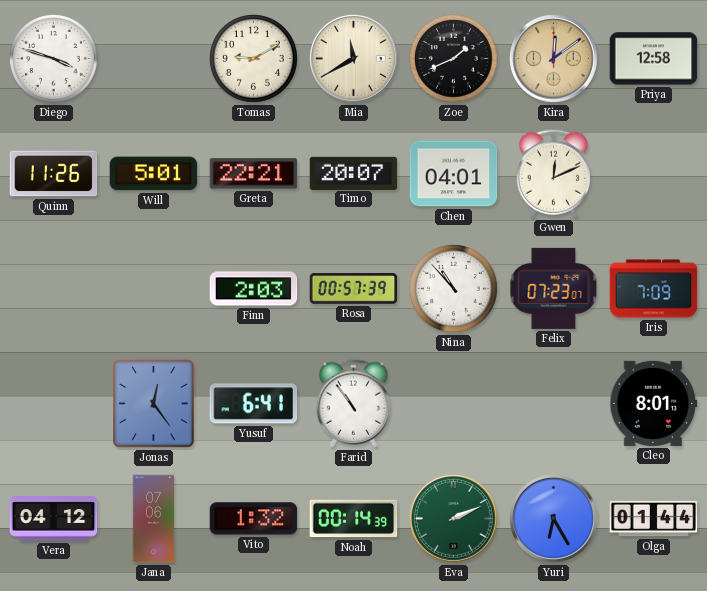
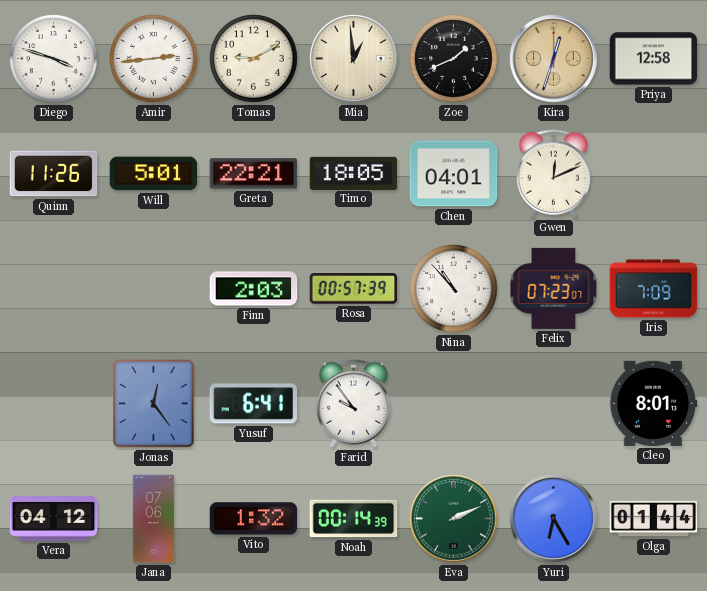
Amir: none -> 2:44 (154, 59)
Mia: 11:40 -> 12:59 (354, 59)
Kira: 12:09 -> 12:33 (554, 59)
Timo: 20:07 -> 18:05 (354, 173)
Farid: 10:54 -> 9:54 (353, 404)
